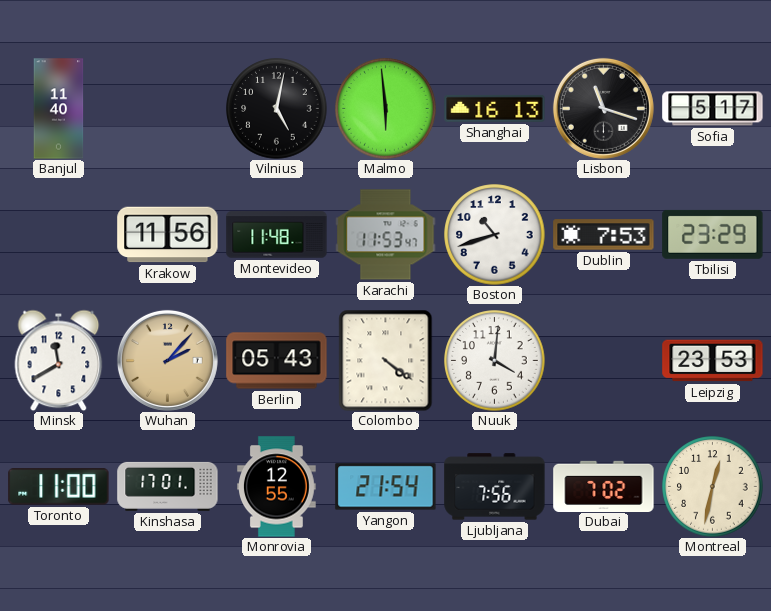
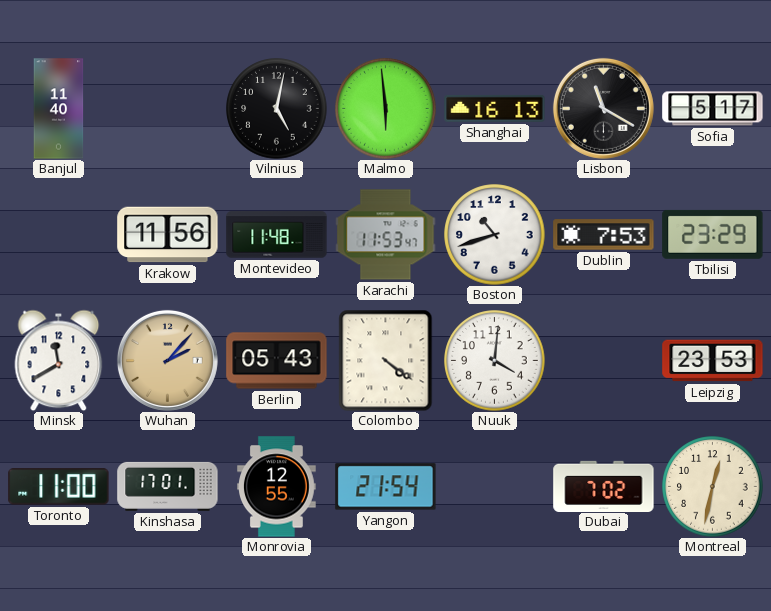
Lisbon: 11:18 -> 11:20 (603, 108)
Ljubljana: 7:56 -> none (495, 487)
